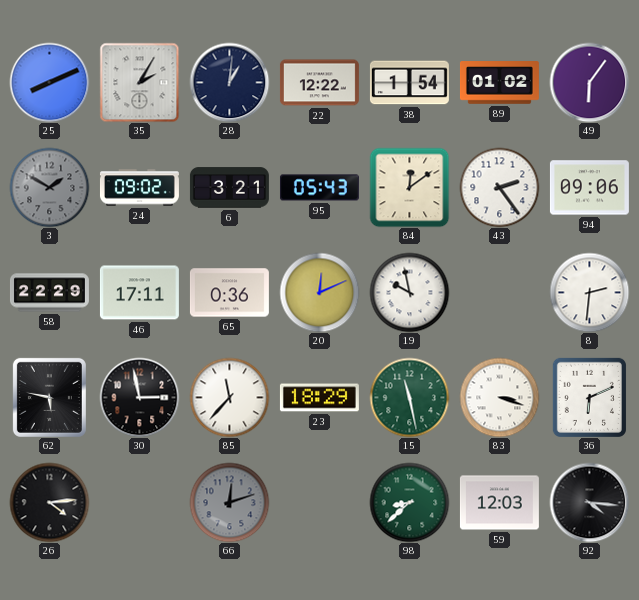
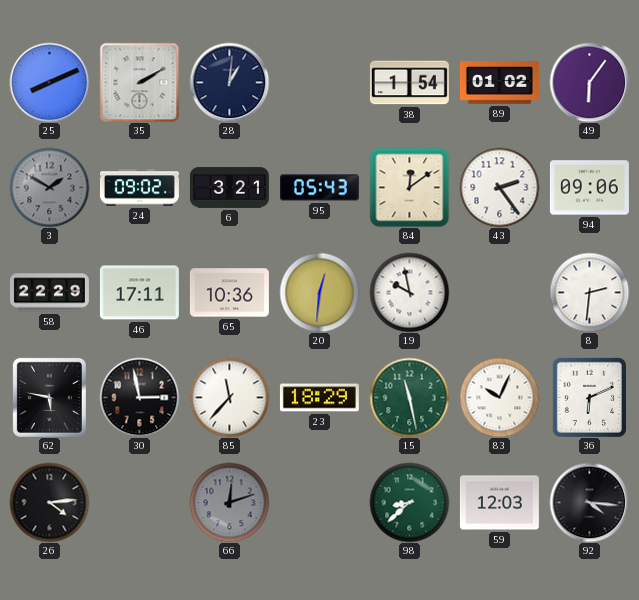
35: 2:05 -> 2:10 (139, 82)
22: 12:22 -> none (319, 83)
65: 0:36 -> 10:36 (229, 293)
20: 12:11 -> 12:31 (319, 292)
83: 3:18 -> 10:04 (499, 397)
